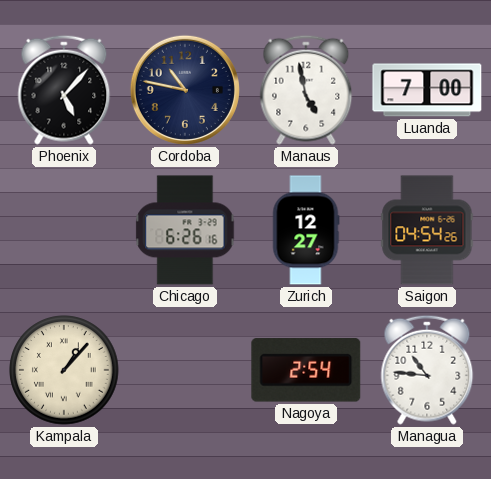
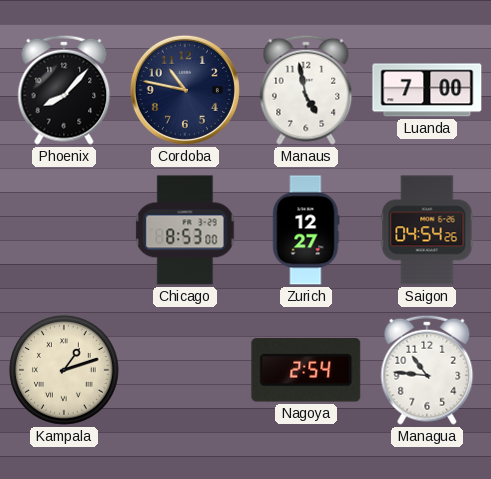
Phoenix: 5:07 -> 8:07 (64, 90)
Chicago: 6:26 -> 8:53 (185, 230)
Kampala: 1:07 -> 1:12 (64, 370)
